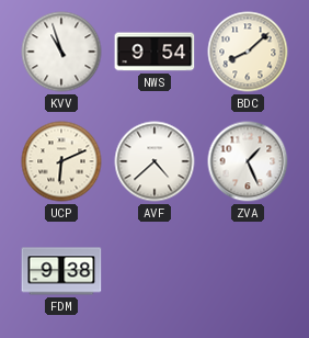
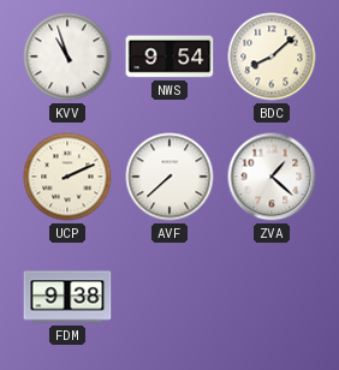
UCP: 6:11 -> 2:11 (67, 177)
AVF: 4:38 -> 7:38 (169, 177)
ZVA: 1:26 -> 1:22 (272, 177)
